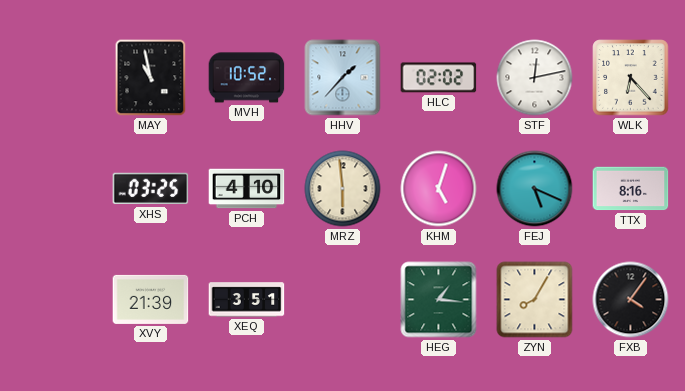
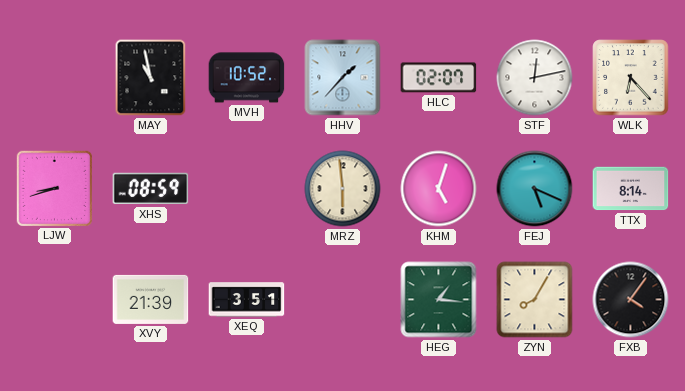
HLC: 02:02 -> 02:07 (439, 78)
LJW: none -> 8:42 (54, 188)
XHS: 03:25 -> 08:59 (151, 189)
PCH: 4:10 -> none (247, 189)
TTX: 8:16 -> 8:14 (631, 189)
